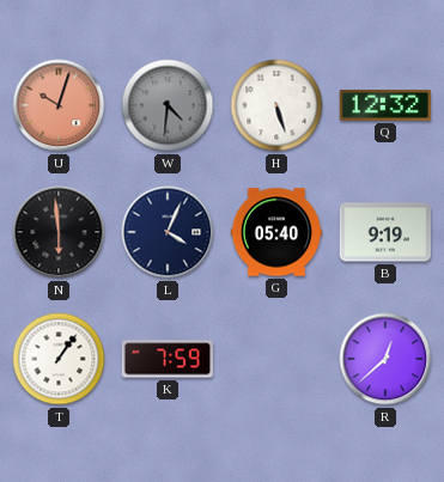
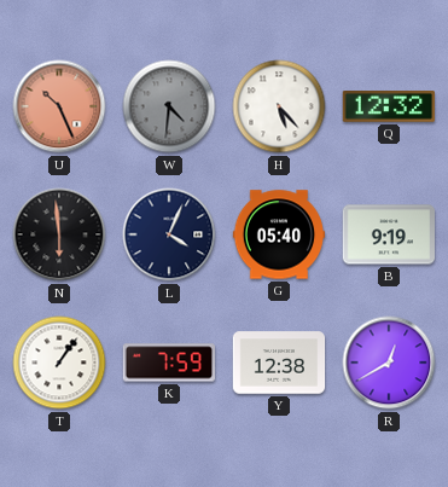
U: 10:03 -> 10:26 (59, 106)
H: 5:27 -> 5:23 (279, 106)
Y: none -> 12:38 (279, 363)
R: 12:38 -> 12:40 (389, 363)
